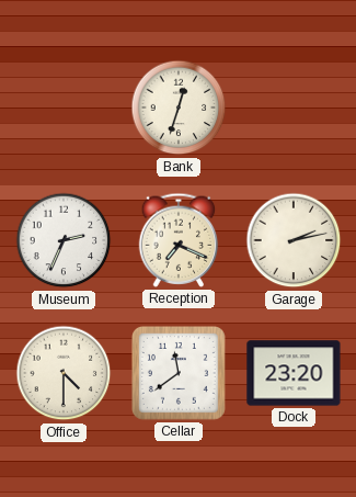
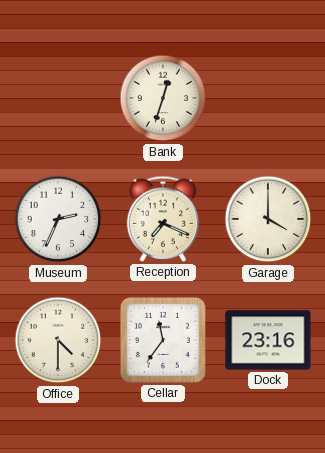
Garage: 2:13 -> 4:00 (268, 219)
Cellar: 11:39 -> 11:36 (163, 340)
Dock: 23:20 -> 23:16 (268, 340)
